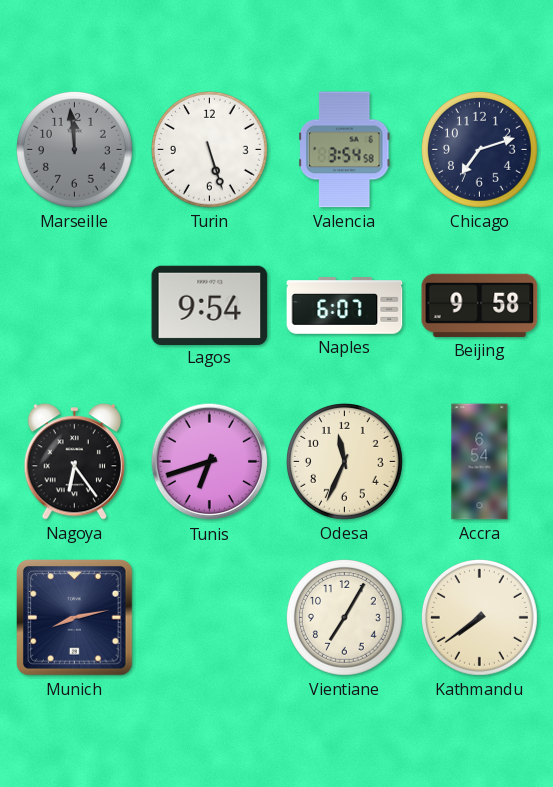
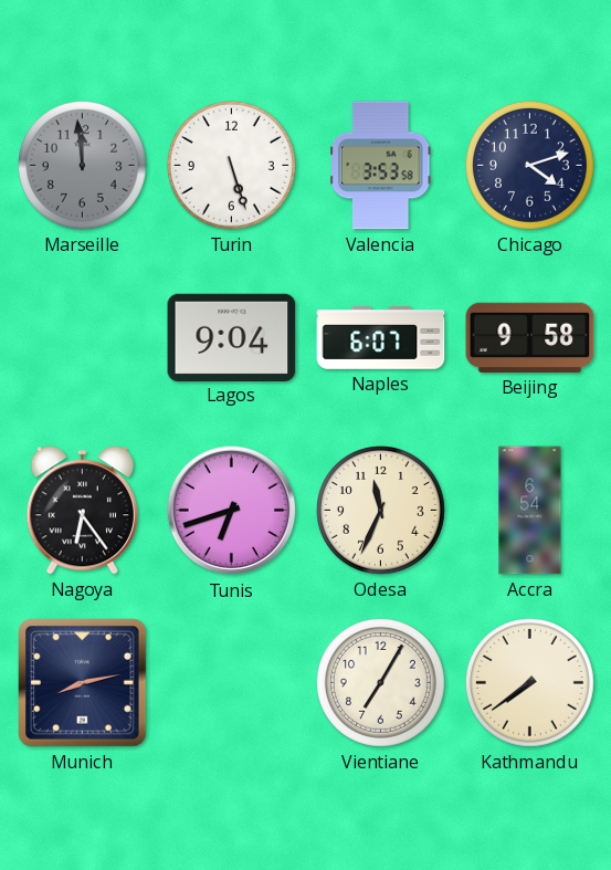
Valencia: 3:54 -> 3:53 (381, 166)
Chicago: 7:12 -> 4:12 (530, 166)
Lagos: 9:54 -> 9:04 (232, 337)
